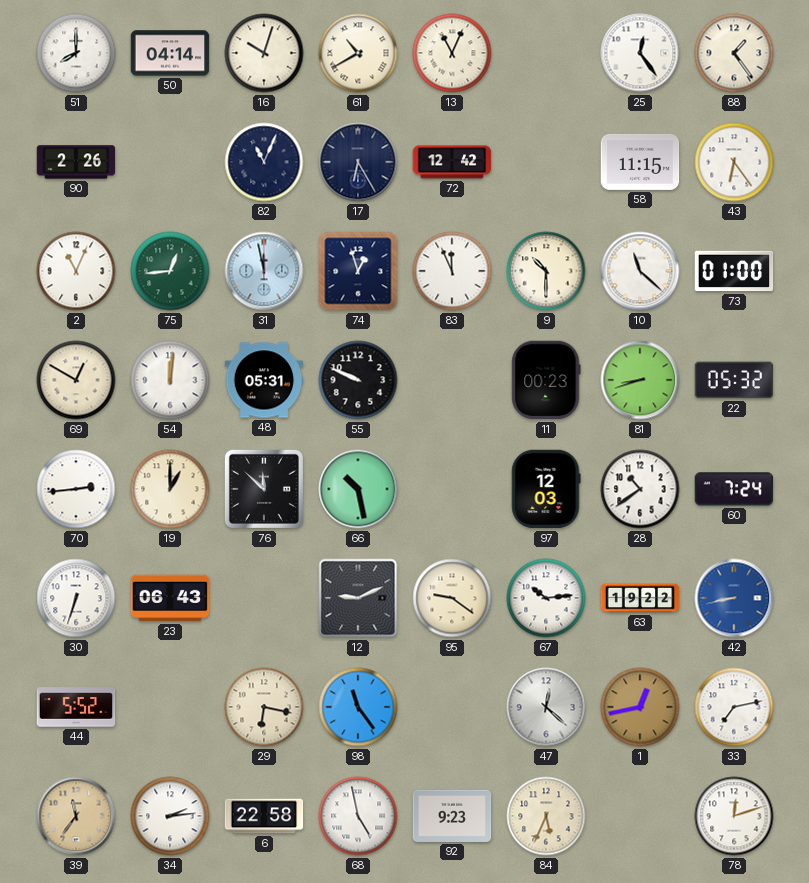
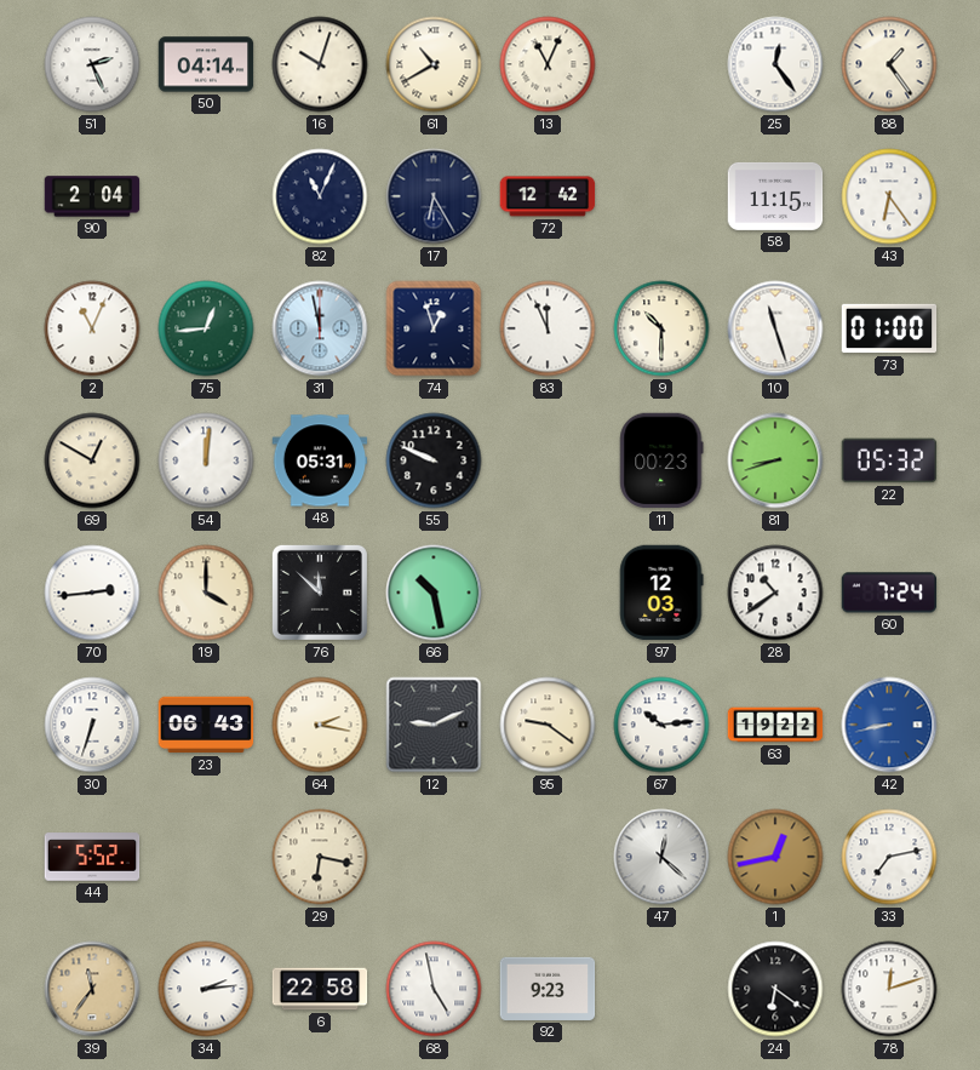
51: 8:00 -> 2:26 (92, 64)
90: 2:26 -> 2:04 (92, 196)
10: 11:22 -> 11:27 (775, 328)
19: 1:00 -> 4:00 (206, 593)
64: none -> 2:17 (320, 725)
98: 11:24 -> none (358, 707)
84: 5:34 -> none (546, 816)
24: none -> 6:21 (775, 989)
